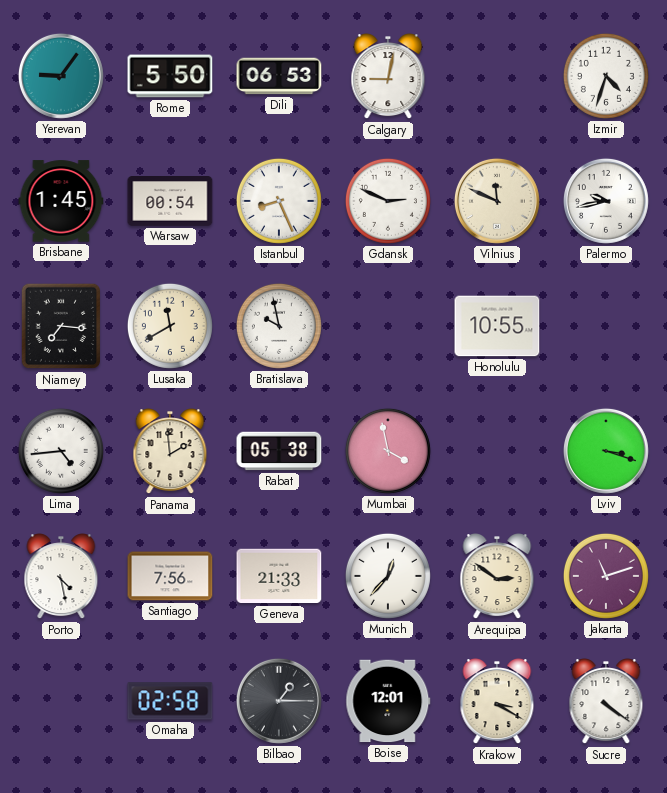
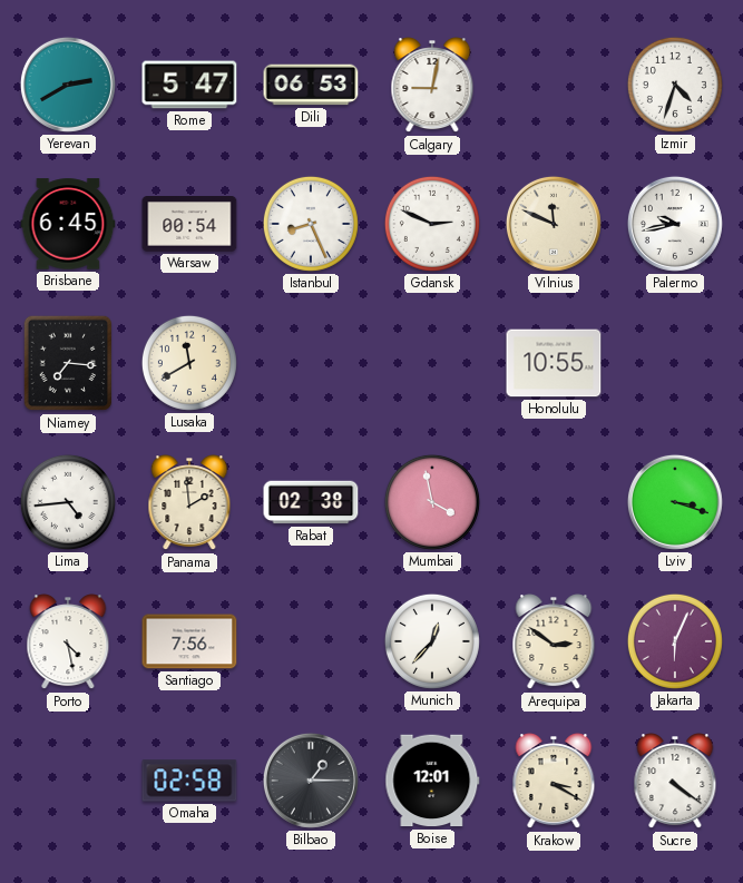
Yerevan: 9:06 -> 2:40 (68, 85)
Rome: 5:50 -> 5:47 (189, 85)
Brisbane: 1:45 -> 6:45 (68, 224)
Bratislava: 9:58 -> none (279, 326)
Rabat: 05:38 -> 02:38 (311, 502)
Geneva: 21:33 -> none (279, 576)
Jakarta: 11:12 -> 6:04 (675, 641)
